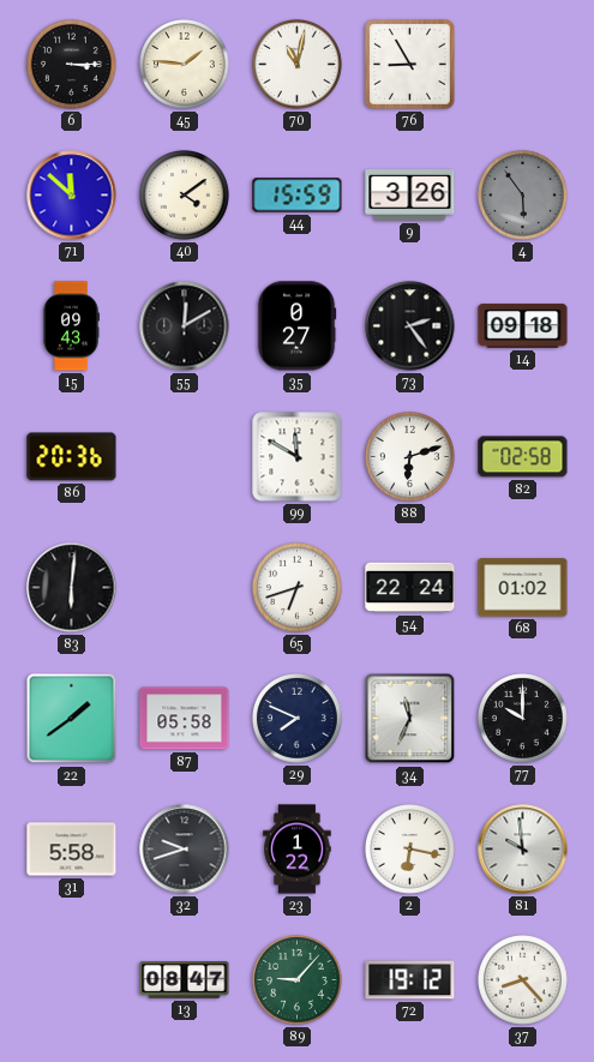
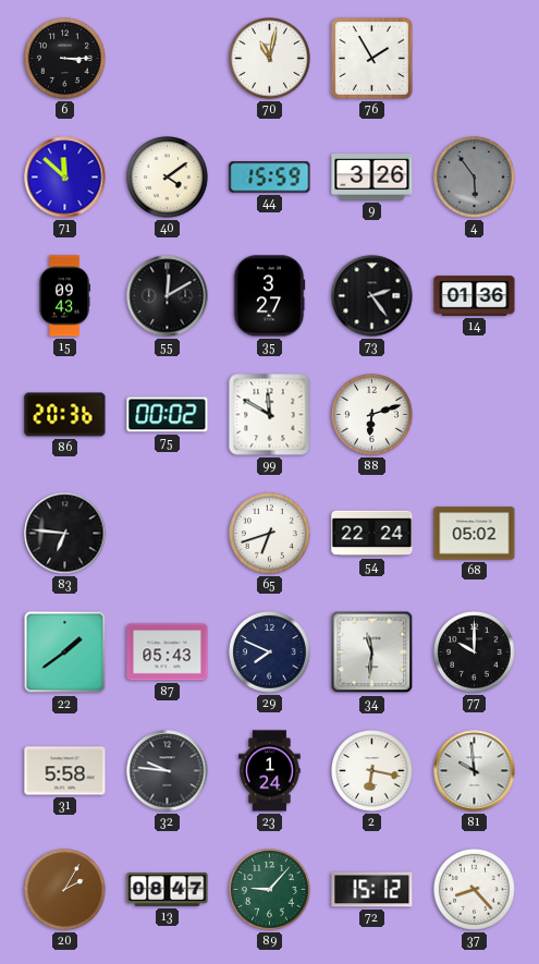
45: 1:46 -> none (185, 65)
76: 8:55 -> 1:55 (371, 58)
35: 0:27 -> 3:27 (269, 296)
14: 09:18 -> 01:36 (475, 296)
75: none -> 00:02 (168, 415)
82: 02:58 -> none (523, 457)
83: 6:01 -> 6:46 (65, 534)
68: 01:02 -> 05:02 (475, 534)
87: 05:58 -> 05:43 (168, 652)
34: 11:34 -> 11:31 (372, 652)
32: 9:42 -> 9:46 (168, 771)
23: 1:22 -> 1:24 (270, 771)
20: none -> 2:05 (65, 890)
72: 19:12 -> 15:12 (372, 890)
